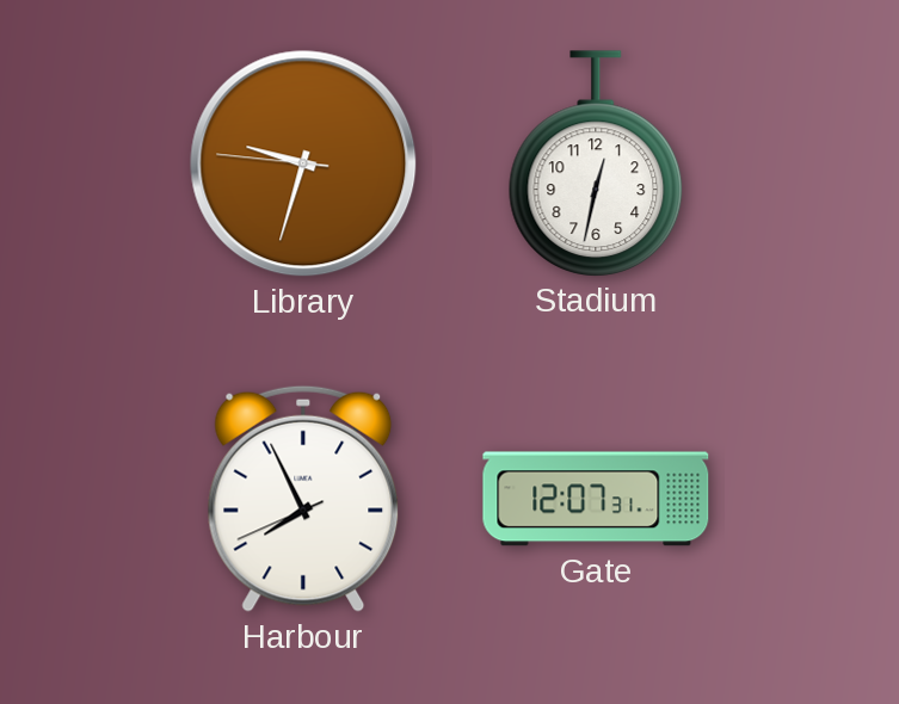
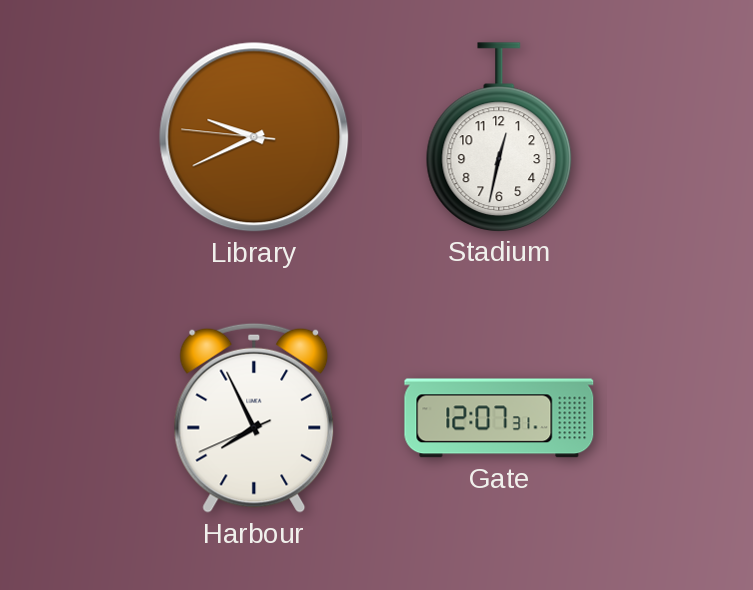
Library: 9:32 -> 9:40 (254, 137)
